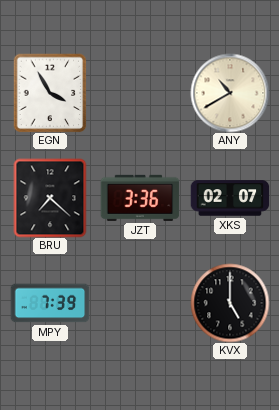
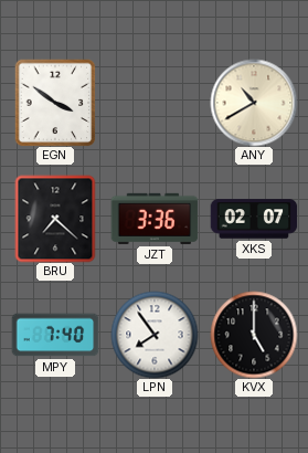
EGN: 3:55 -> 3:51 (55, 103)
MPY: 7:39 -> 7:40 (55, 335)
LPN: none -> 7:54 (155, 335)
